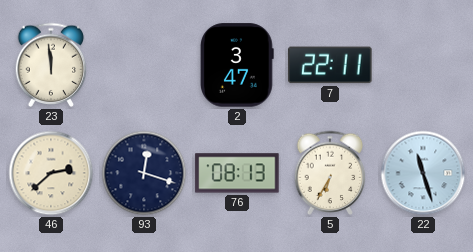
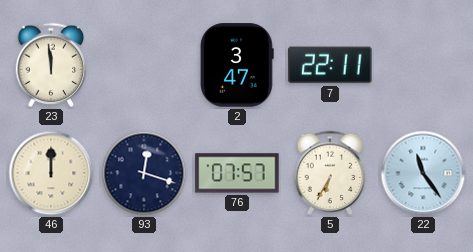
46: 2:38 -> 12:00 (51, 173)
76: 08:13 -> 07:57 (237, 173)
22: 11:27 -> 11:24 (423, 173)
